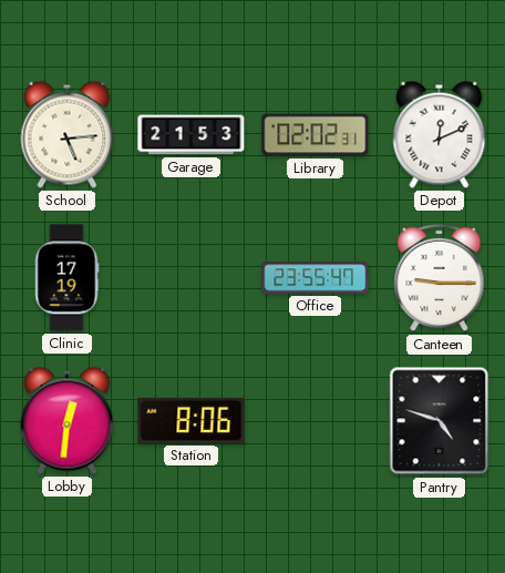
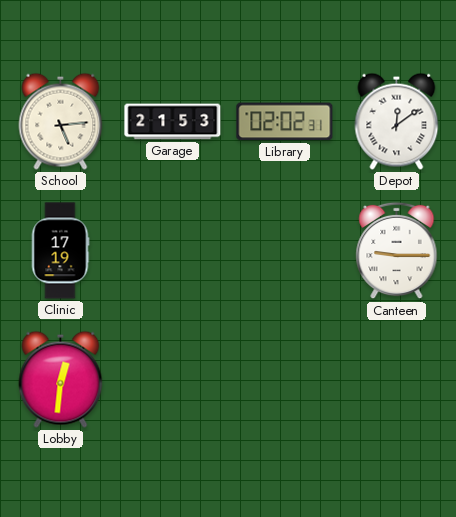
Depot: 12:11 -> 12:09 (397, 121)
Office: 23:55 -> none (316, 278)
Station: 8:06 -> none (192, 420)
Pantry: 4:48 -> none (440, 421)
